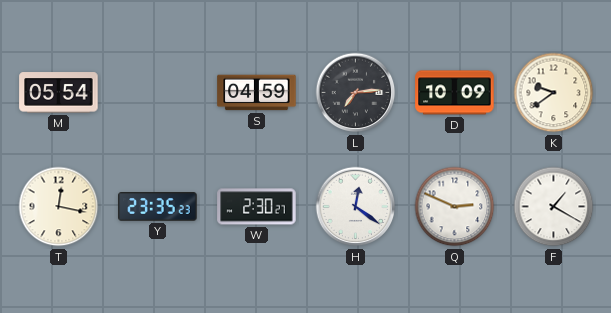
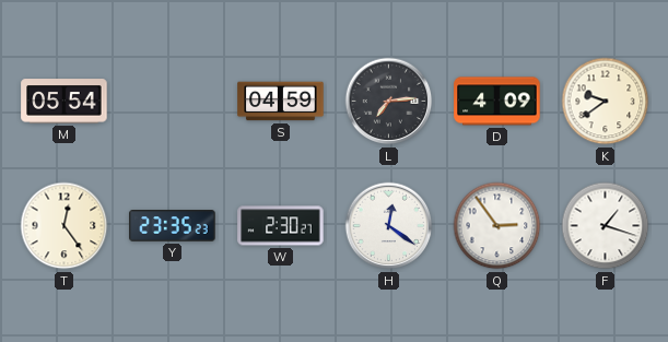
D: 10:09 -> 4:09 (497, 102)
T: 12:17 -> 12:24 (65, 226)
Q: 2:49 -> 2:54 (497, 226)
F: 1:20 -> 1:18 (606, 226)
